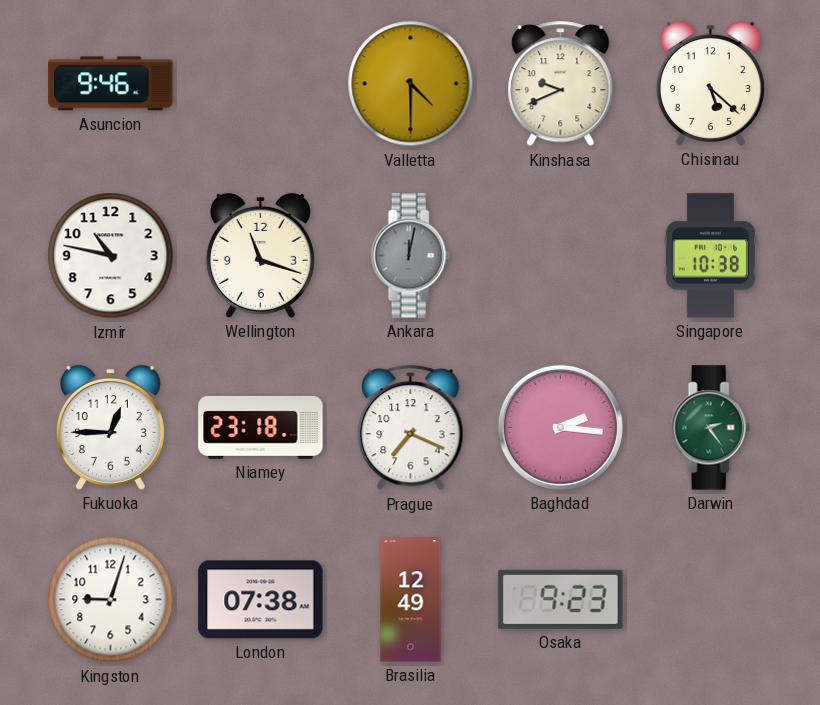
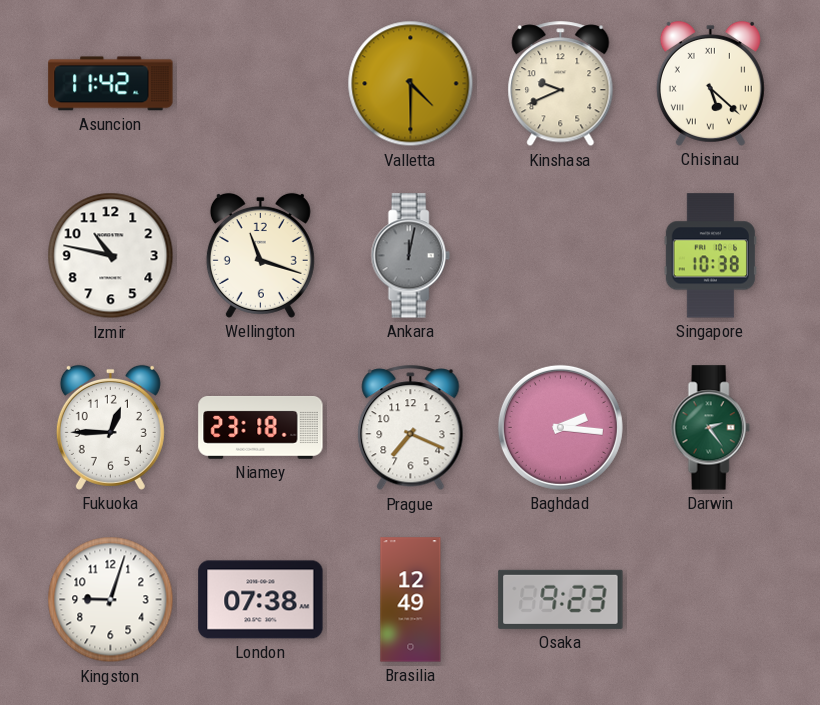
Asuncion: 9:46 -> 11:42 (111, 84)
Chisinau numerals: Arabic -> Roman (710, 83)
